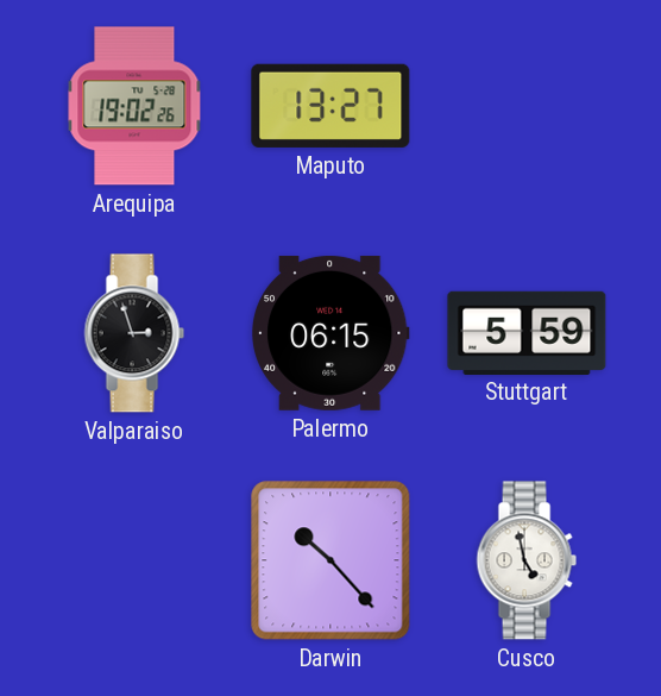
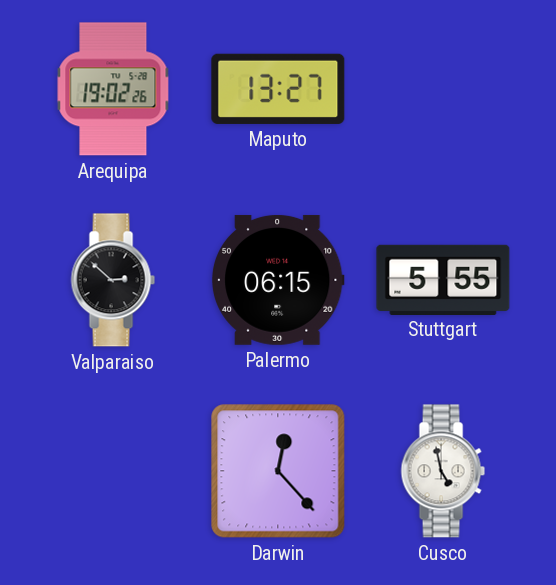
Valparaiso: 2:57 -> 2:52 (113, 280)
Stuttgart: 5:59 -> 5:55 (443, 279)
Darwin: 10:23 -> 12:23 (278, 471)
